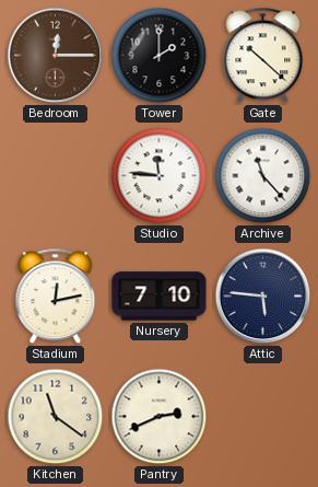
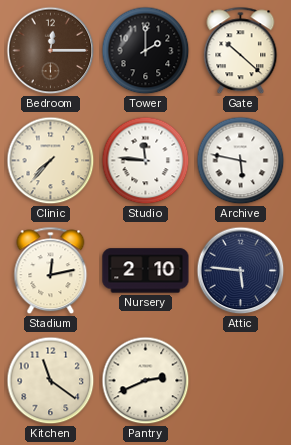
Clinic: none -> 7:37 (51, 161)
Archive: 11:23 -> 5:47 (241, 161)
Nursery: 7:10 -> 2:10 (146, 271)
